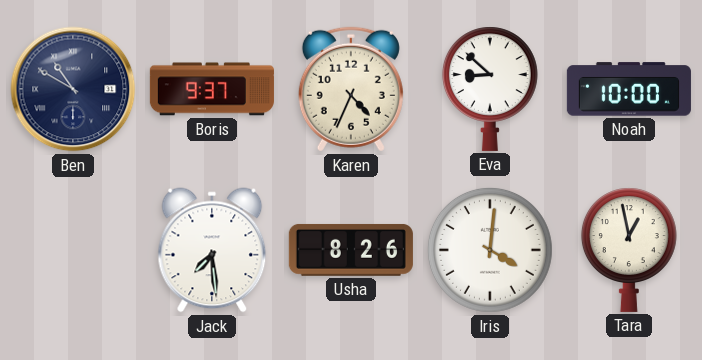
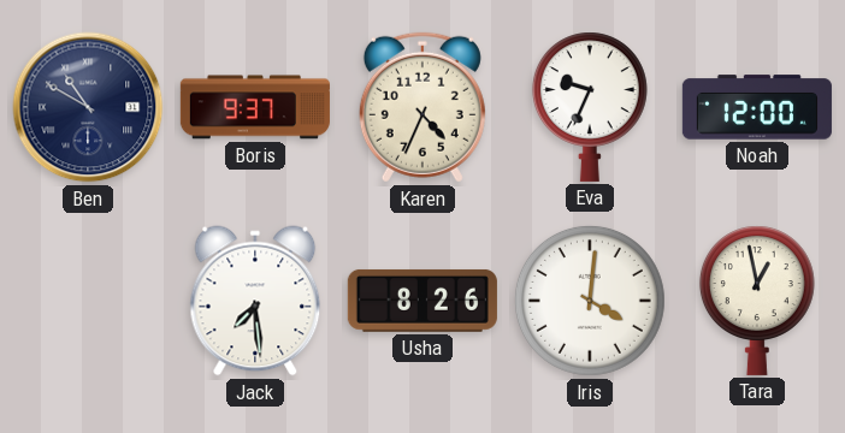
Eva: 8:52 -> 9:34 (590, 107)
Noah: 10:00 -> 12:00 (757, 107)
